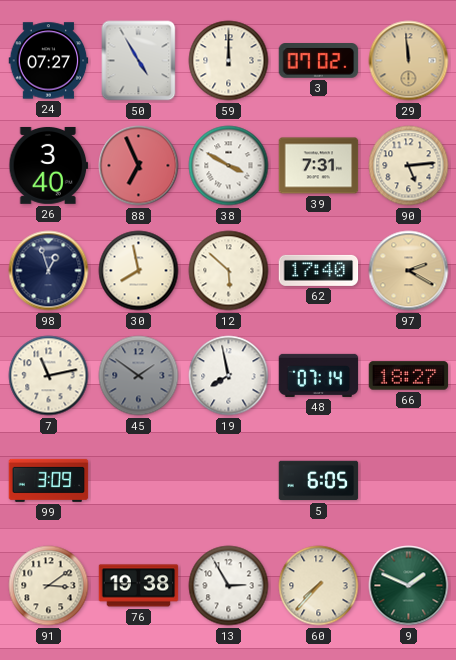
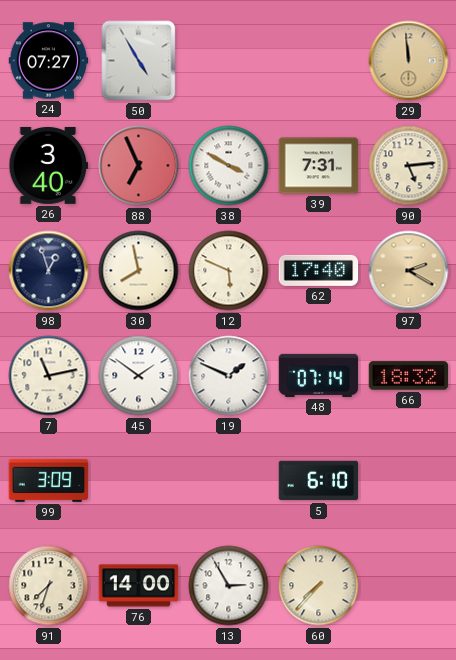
59: 12:00 -> none (229, 61)
3: 07:02 -> none (319, 61)
12: 5:52 -> 5:49 (229, 271)
45 dial: grey -> white (139, 376)
19: 7:58 -> 1:49 (229, 376)
66: 18:27 -> 18:32 (409, 376)
5: 6:05 -> 6:10 (319, 481)
91: 3:09 -> 7:33 (49, 586)
76: 19:38 -> 14:00 (139, 586)
9: 1:49 -> none (409, 586)
